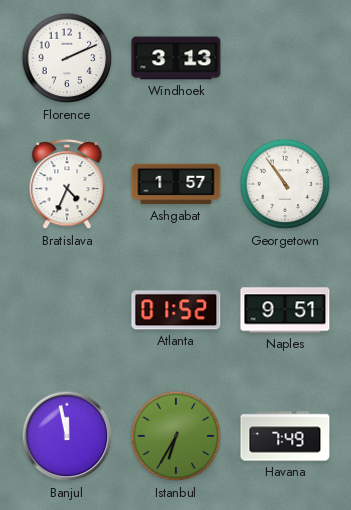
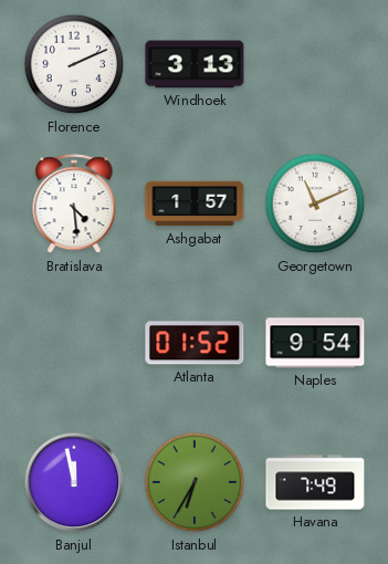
Bratislava: 4:34 -> 4:29 (74, 205)
Georgetown: 10:54 -> 11:11 (315, 203)
Naples: 9:51 -> 9:54 (315, 343)
